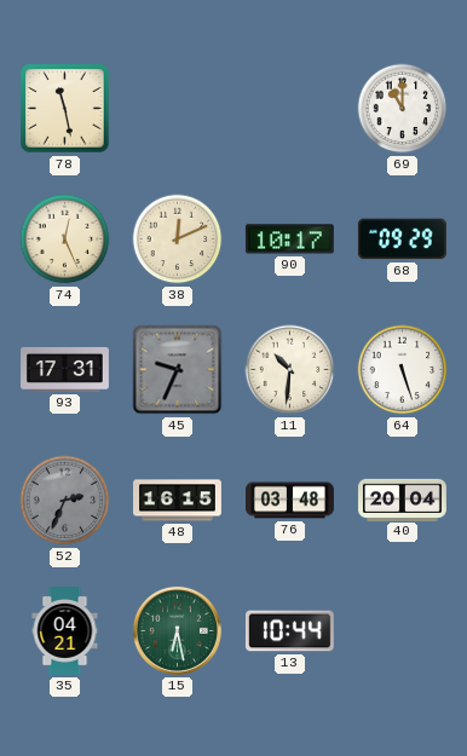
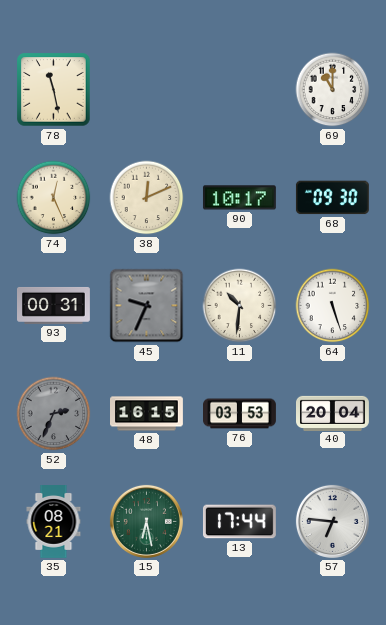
68: 09:29 -> 09:30 (332, 198)
93: 17:31 -> 00:31 (54, 305)
76: 03:48 -> 03:53 (240, 414)
35: 04:21 -> 08:21 (54, 522)
13: 10:44 -> 17:44 (239, 522)
57: none -> 6:46 (332, 521)
